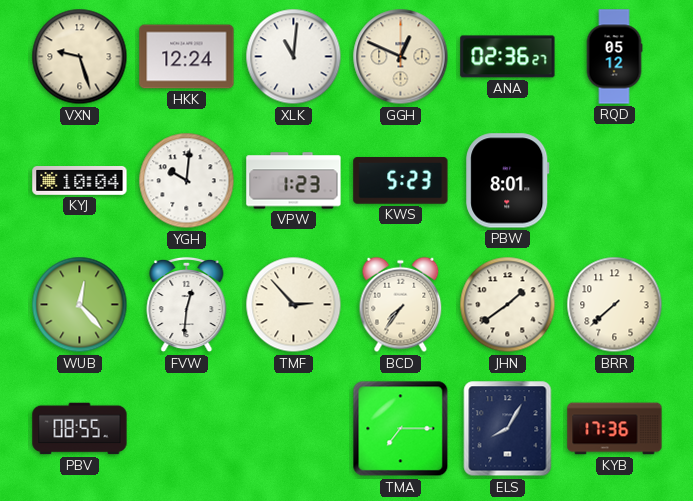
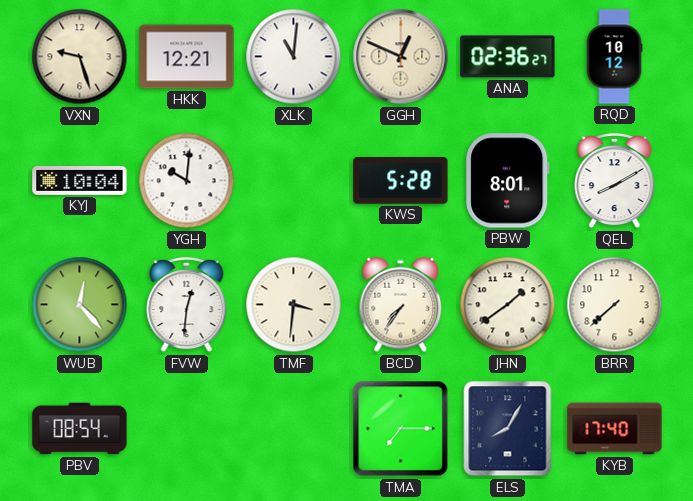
HKK: 12:24 -> 12:21 (187, 57)
RQD: 05:12 -> 10:12 (614, 57)
VPW: 1:23 -> none (294, 181)
KWS: 5:23 -> 5:28 (401, 181)
QEL: none -> 8:10 (615, 181)
TMF: 2:53 -> 3:31 (294, 305)
PBV: 08:55 -> 08:54 (80, 429)
KYB: 17:36 -> 17:40 (615, 429)
